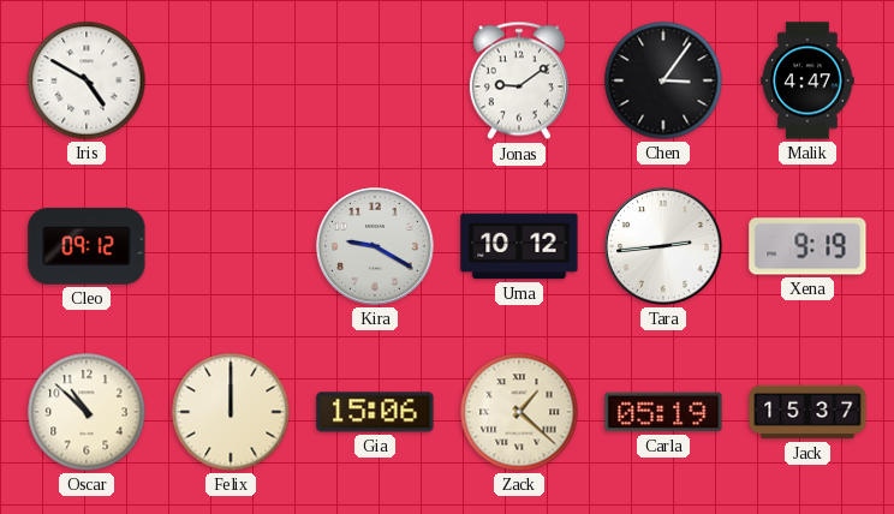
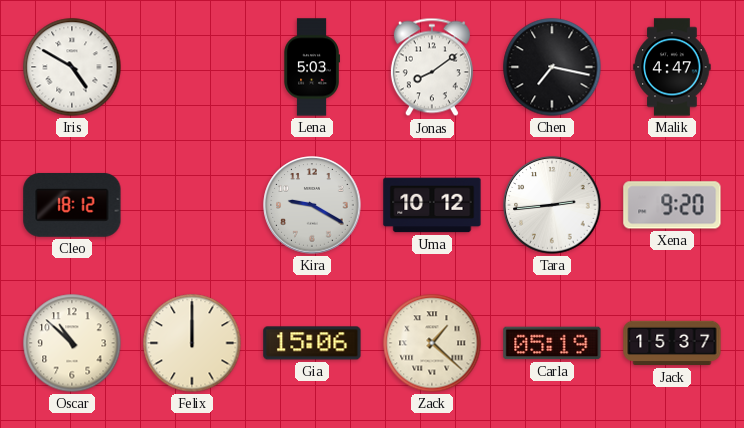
Lena: none -> 5:03 (311, 67)
Jonas: 9:09 -> 8:09 (432, 67)
Chen: 3:06 -> 7:17 (552, 67)
Cleo: 09:12 -> 18:12 (72, 205)
Xena: 9:19 -> 9:20 (672, 205)
